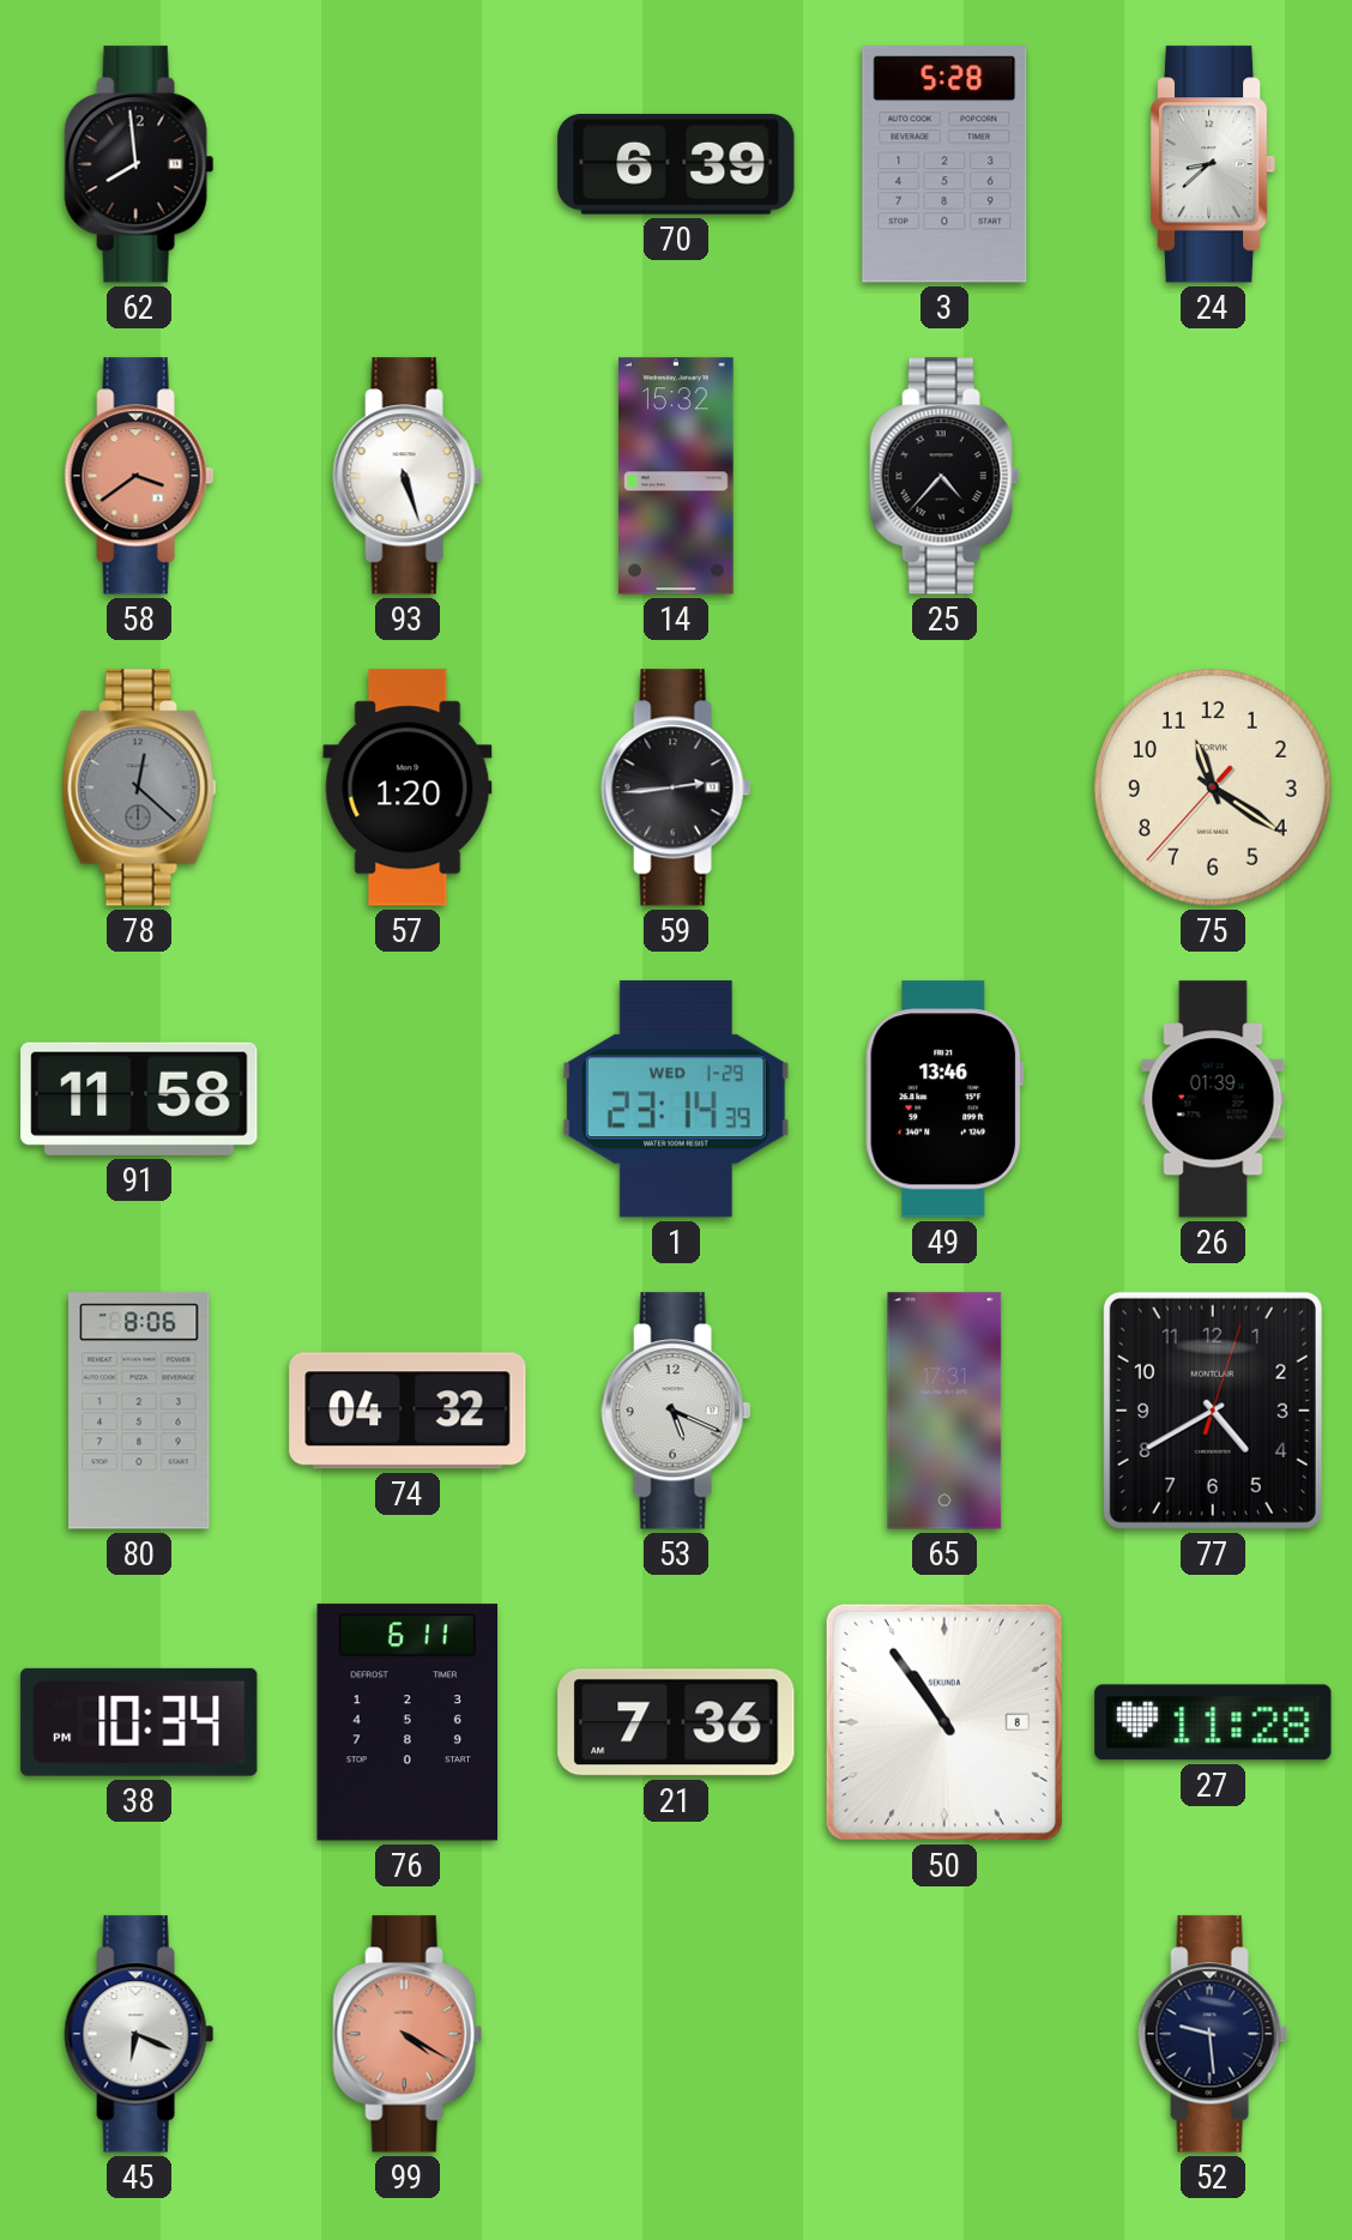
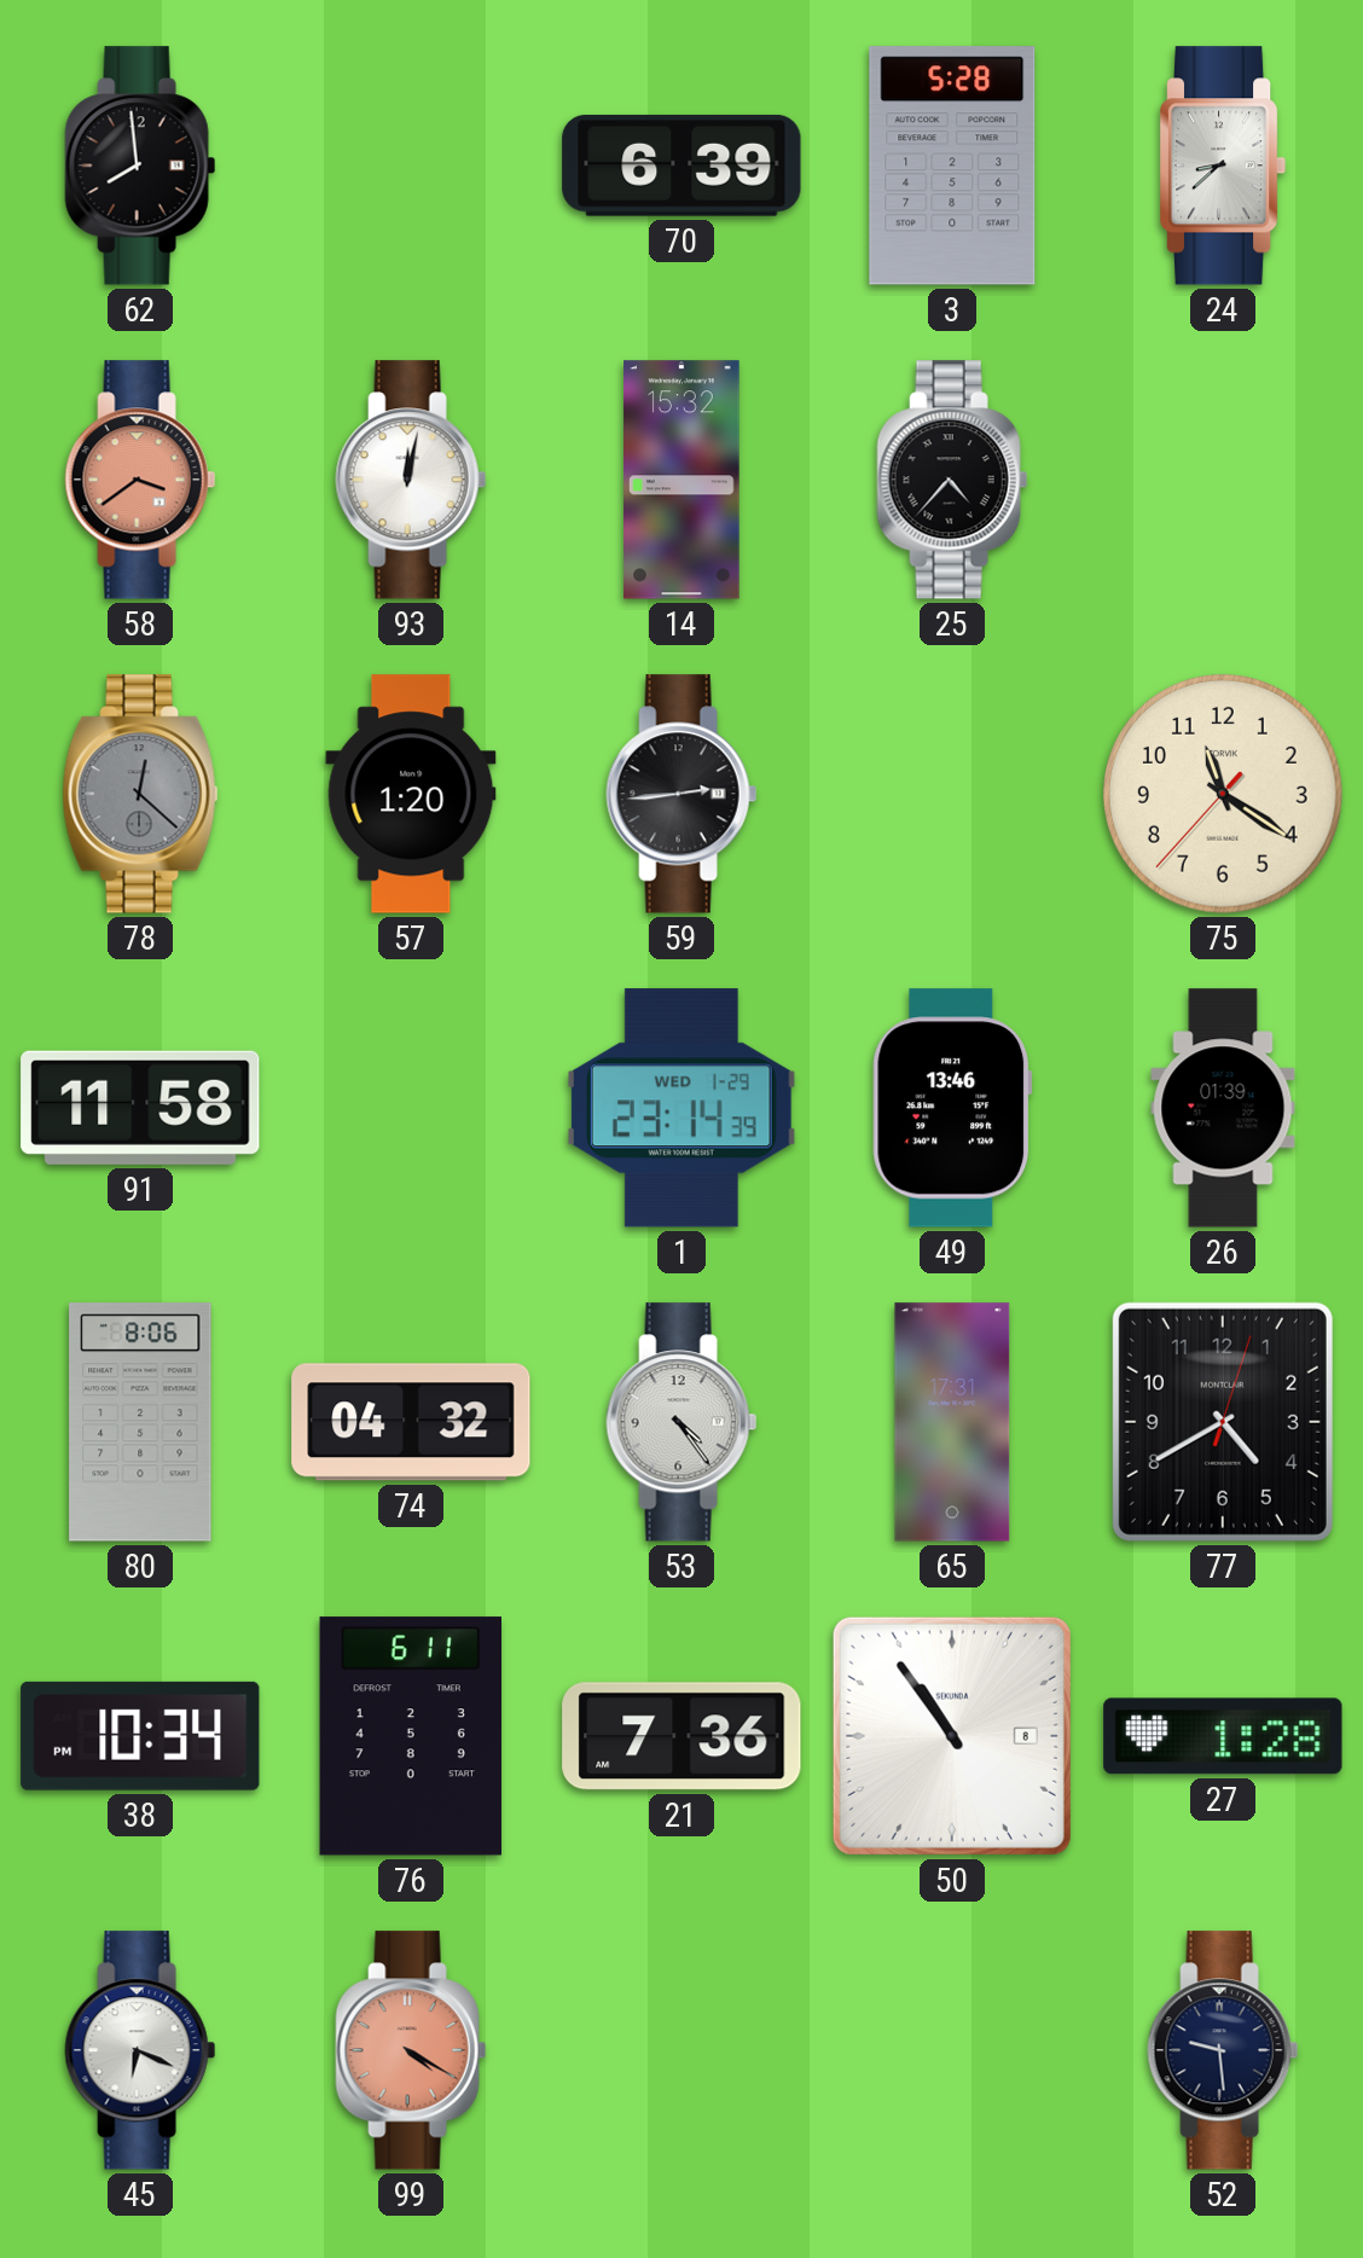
93: 5:27 -> 12:02 (411, 480)
53: 5:19 -> 4:24 (681, 1422)
27: 11:28 -> 1:28 (1223, 1736)
